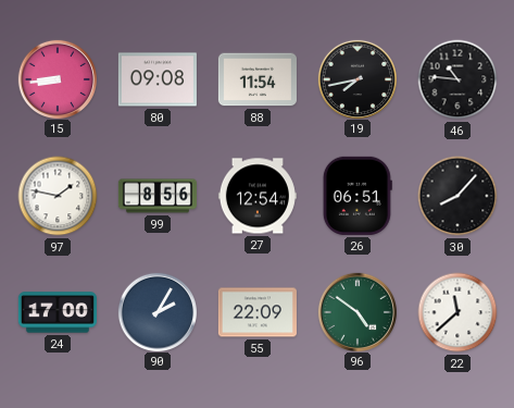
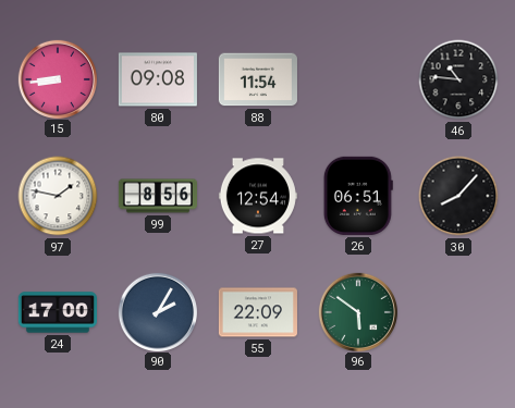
19: 7:43 -> none (356, 78)
96: 4:51 -> 5:51 (357, 311)
22: 11:38 -> none (457, 312)
